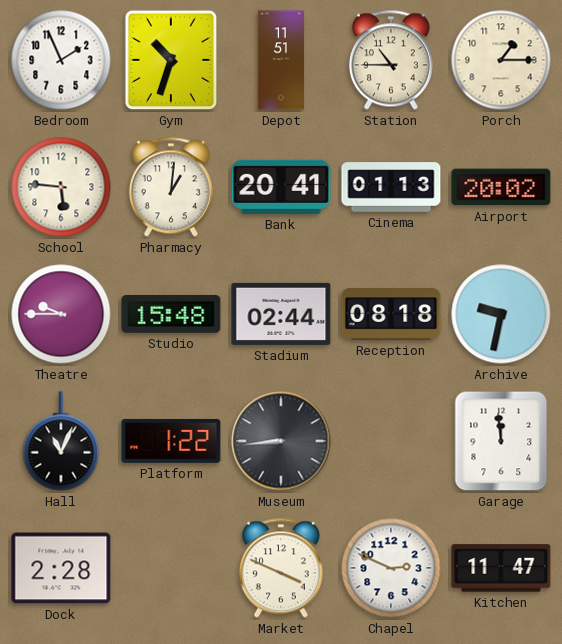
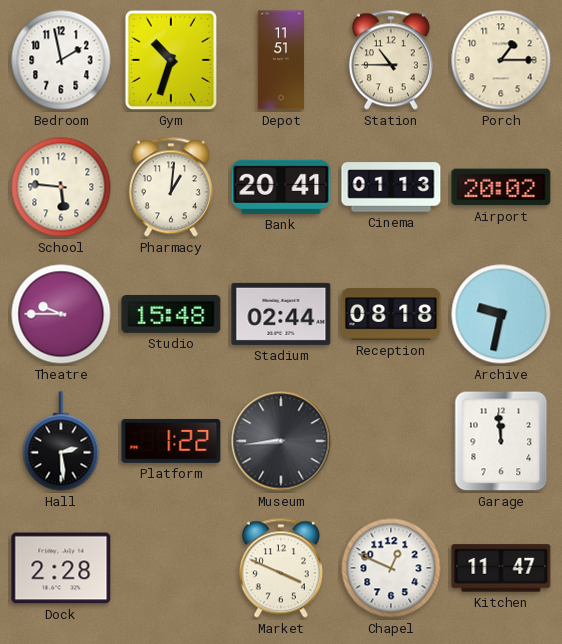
Bedroom: 1:56 -> 1:58 (61, 60)
Hall: 11:04 -> 2:29 (61, 441)
Chapel: 2:49 -> 12:49 (391, 568)
